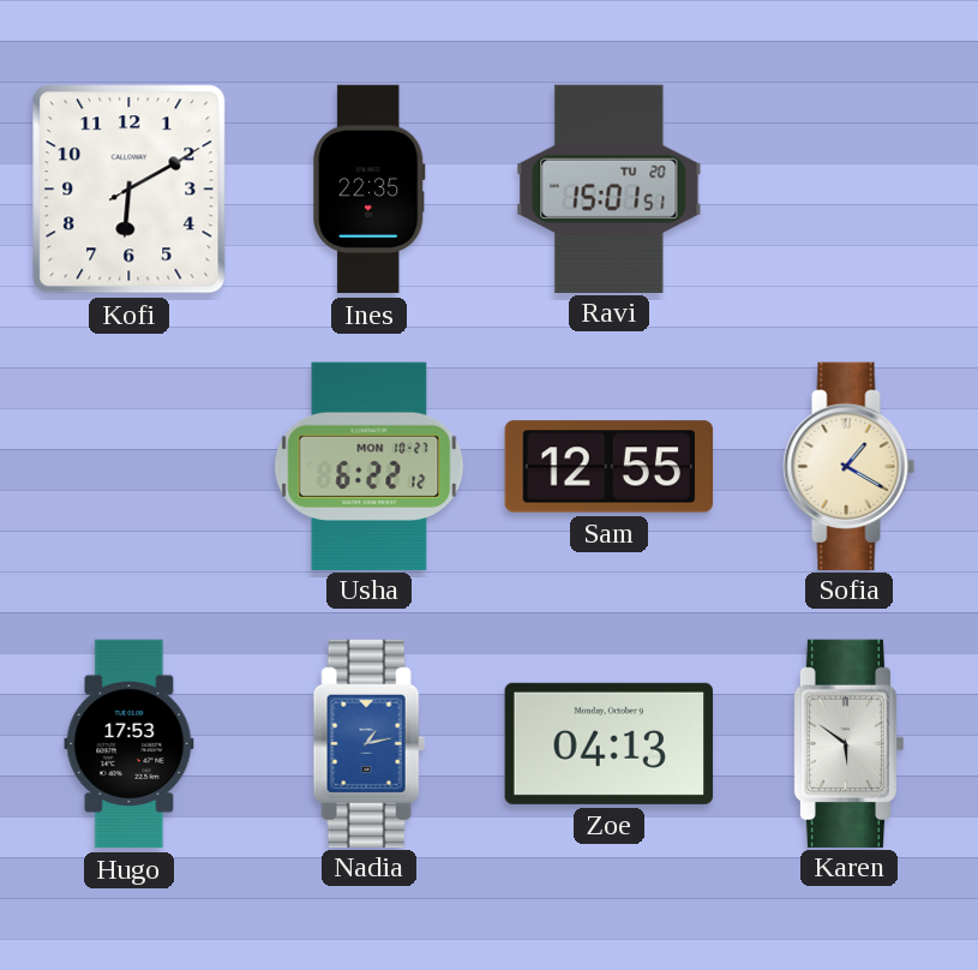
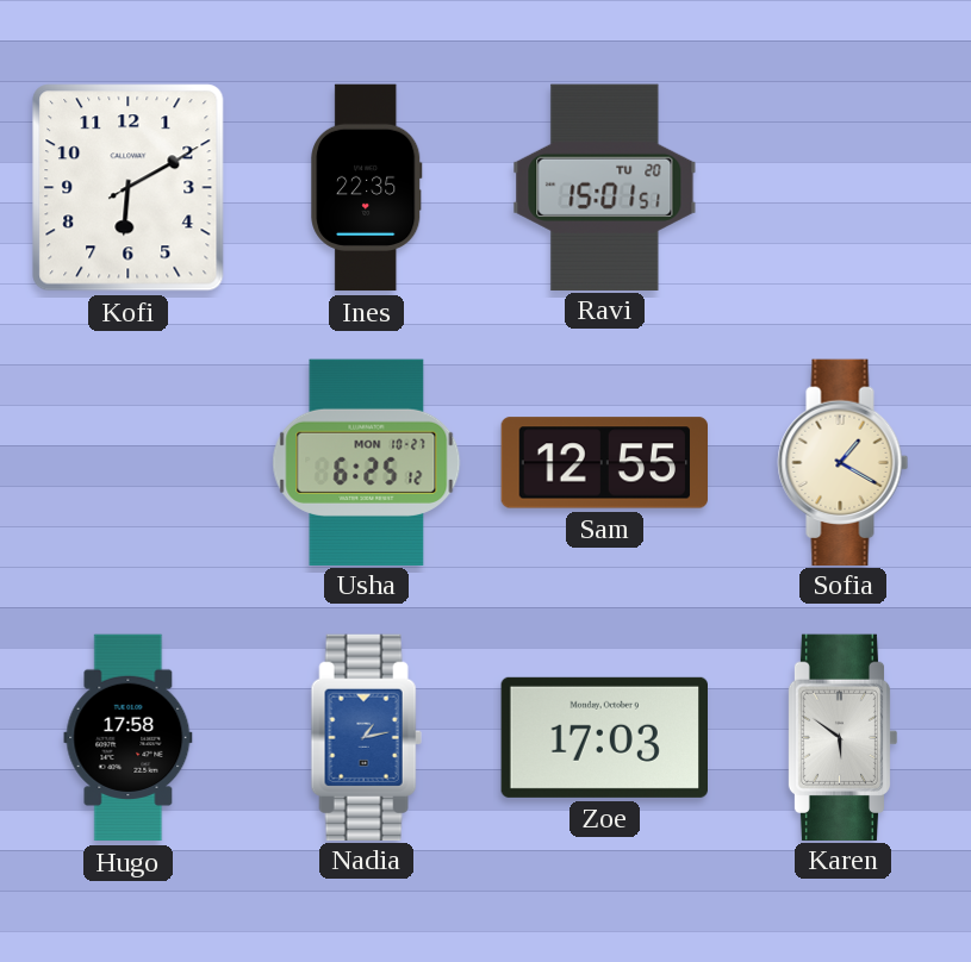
Usha: 6:22 -> 6:25 (367, 462)
Hugo: 17:53 -> 17:58 (129, 738)
Zoe: 04:13 -> 17:03 (604, 737)
